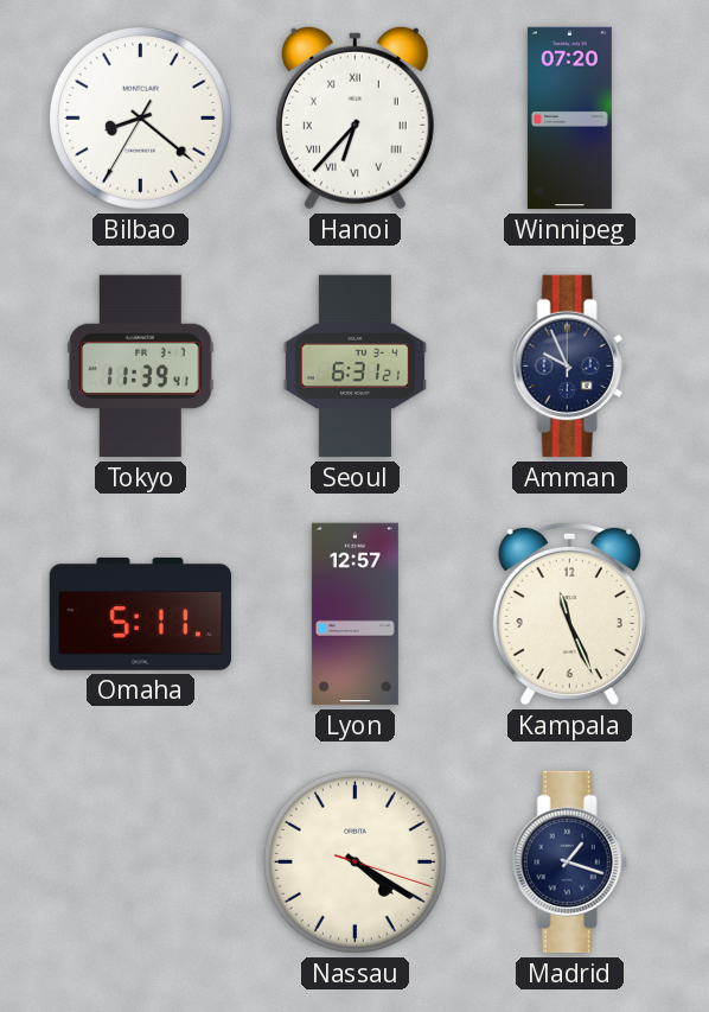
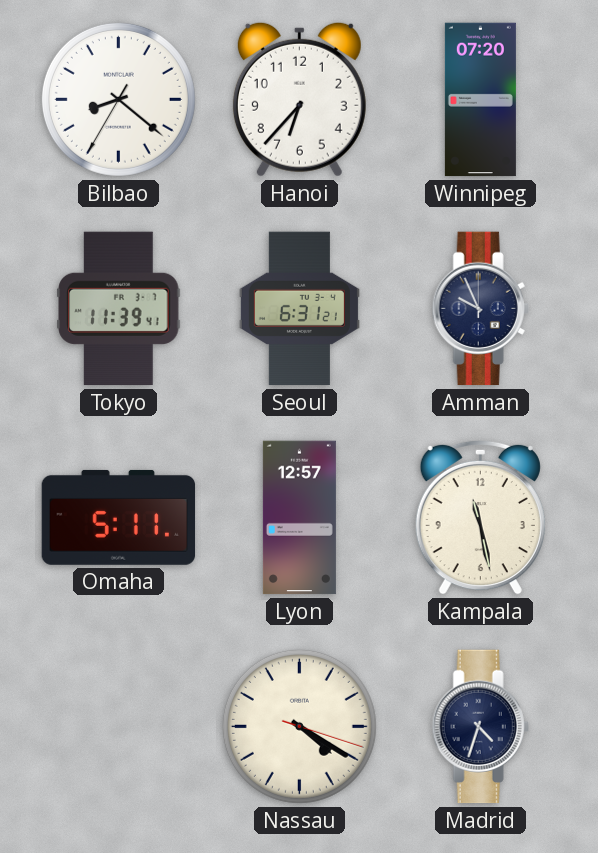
Hanoi numerals: Roman -> Arabic (299, 99)
Kampala: 11:26 -> 11:28 (480, 517)
Madrid: 1:18 -> 4:33 (480, 727)
